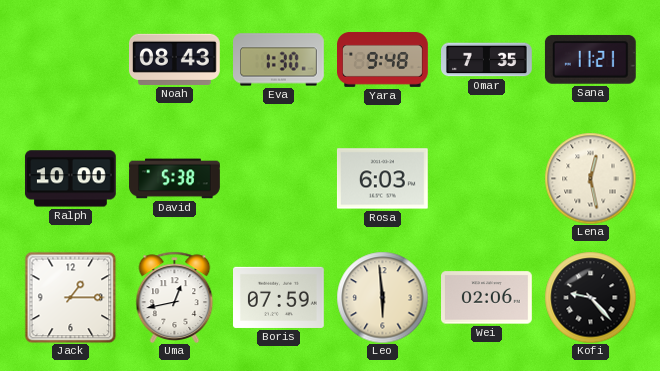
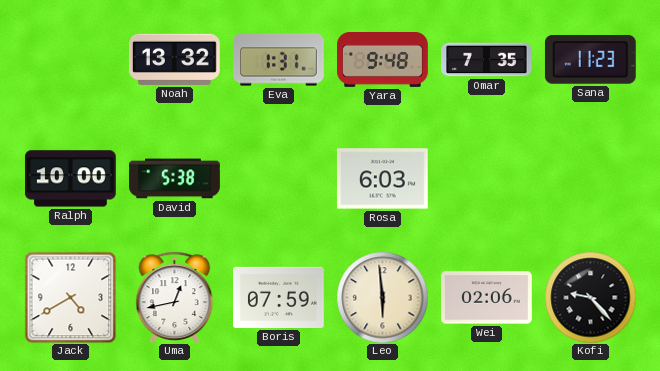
Noah: 08:43 -> 13:32 (175, 59)
Eva: 1:30 -> 1:31 (279, 60)
Sana: 11:21 -> 11:23 (590, 59)
Lena: 12:28 -> none (590, 178)
Jack: 1:15 -> 4:40 (70, 297)
